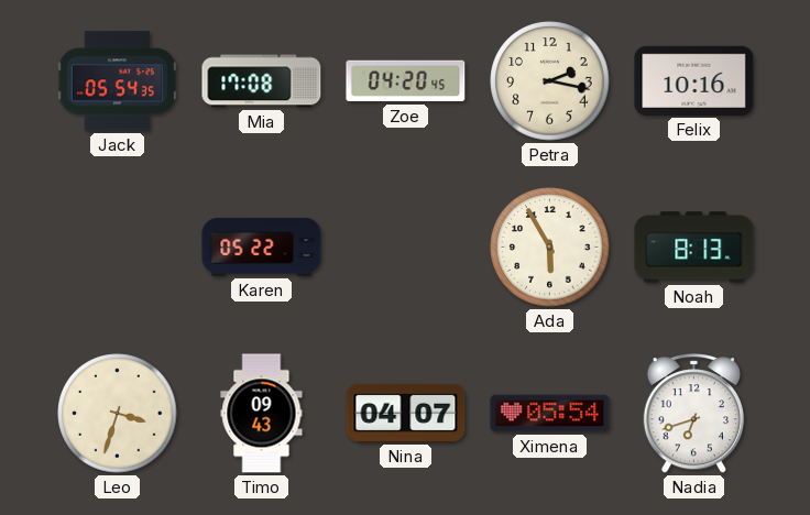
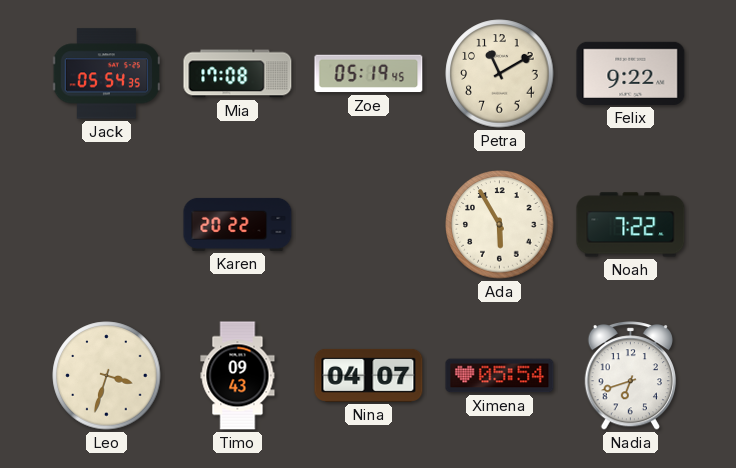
Zoe: 04:20 -> 05:19 (369, 74)
Petra: 2:17 -> 11:10 (500, 74)
Felix: 10:16 -> 9:22 (631, 73)
Karen: 05:22 -> 20:22 (238, 224)
Noah: 8:13 -> 7:22 (631, 225)
